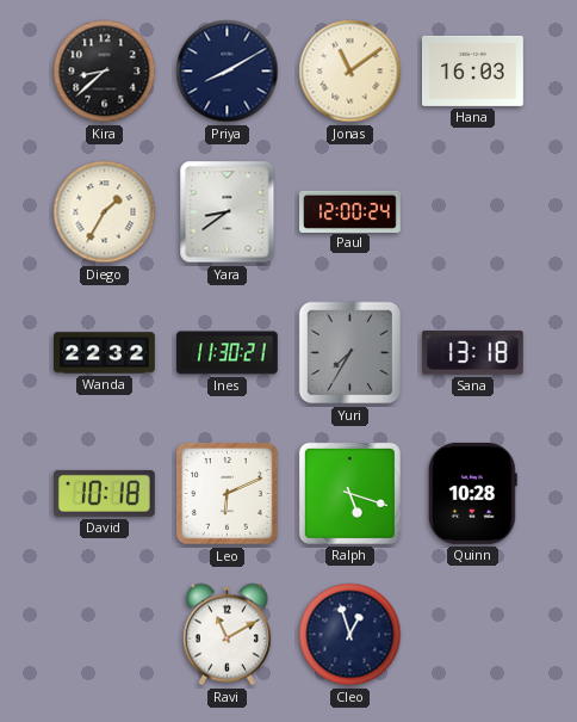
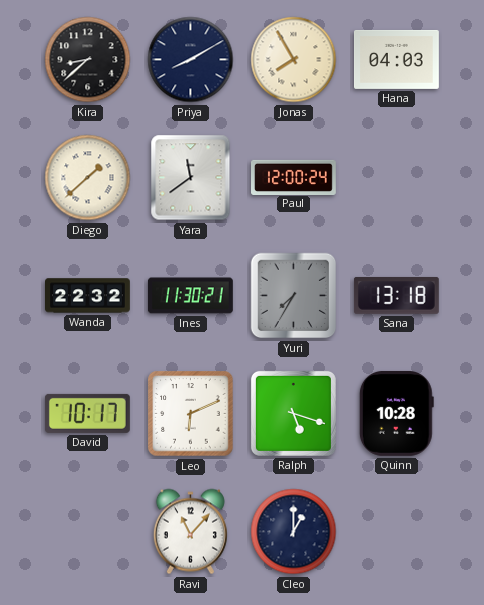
Jonas: 11:09 -> 7:55 (294, 60)
Hana: 16:03 -> 04:03 (397, 59)
Diego: 1:35 -> 1:38 (88, 178)
Yara: 8:39 -> 11:39 (191, 178)
David: 10:18 -> 10:17 (87, 413)
Ravi: 11:10 -> 11:07 (190, 532)
Cleo: 12:57 -> 1:00 (294, 532)
